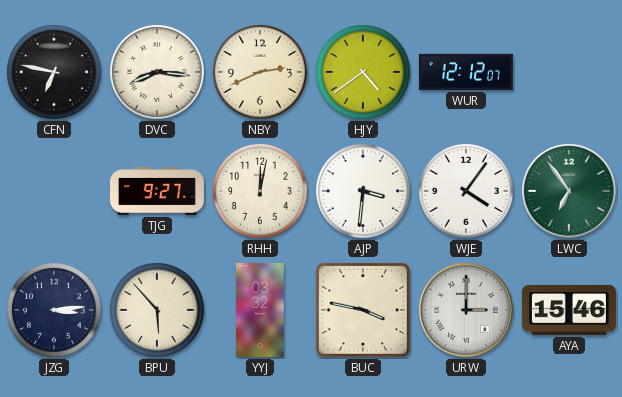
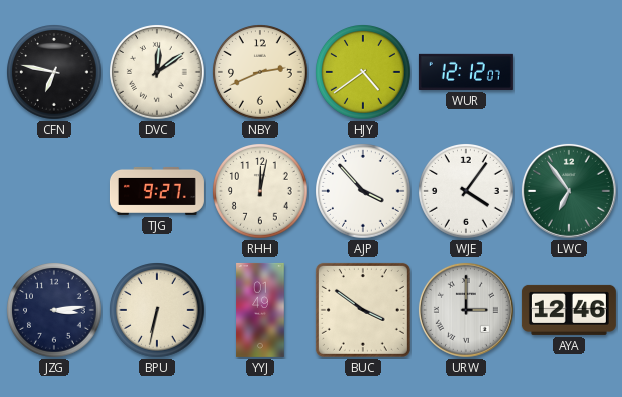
DVC: 8:16 -> 12:09 (158, 73)
AJP: 3:31 -> 3:53 (364, 192)
BPU: 5:53 -> 6:32 (158, 311)
YYJ: 03:32 -> 01:49 (260, 310)
BUC: 3:47 -> 3:51 (363, 310)
AYA: 15:46 -> 12:46 (569, 310)
